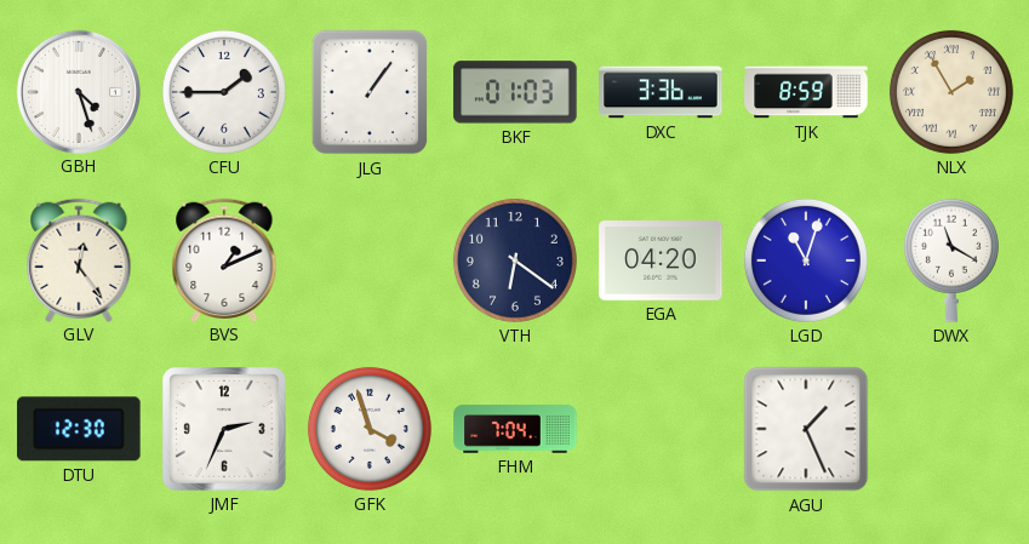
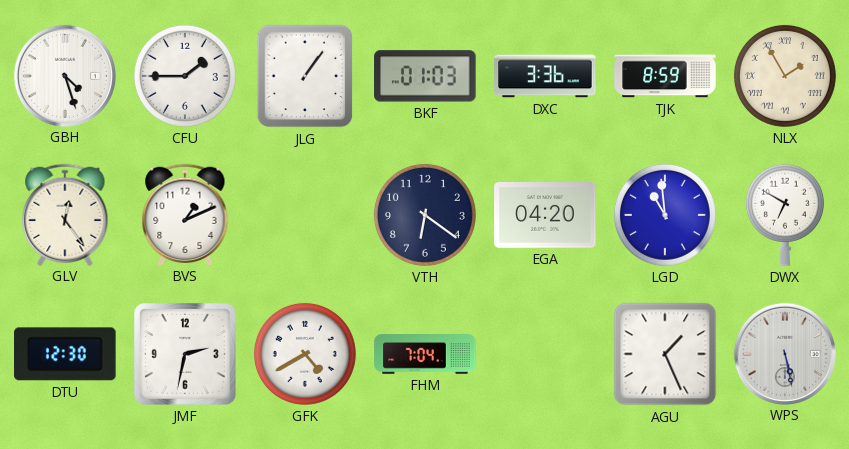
LGD: 11:03 -> 10:59 (665, 215)
DWX: 11:20 -> 6:50 (785, 215)
JMF: 2:34 -> 2:32 (186, 355)
GFK: 3:57 -> 4:40 (305, 354)
WPS: none -> 5:28 (785, 353)
